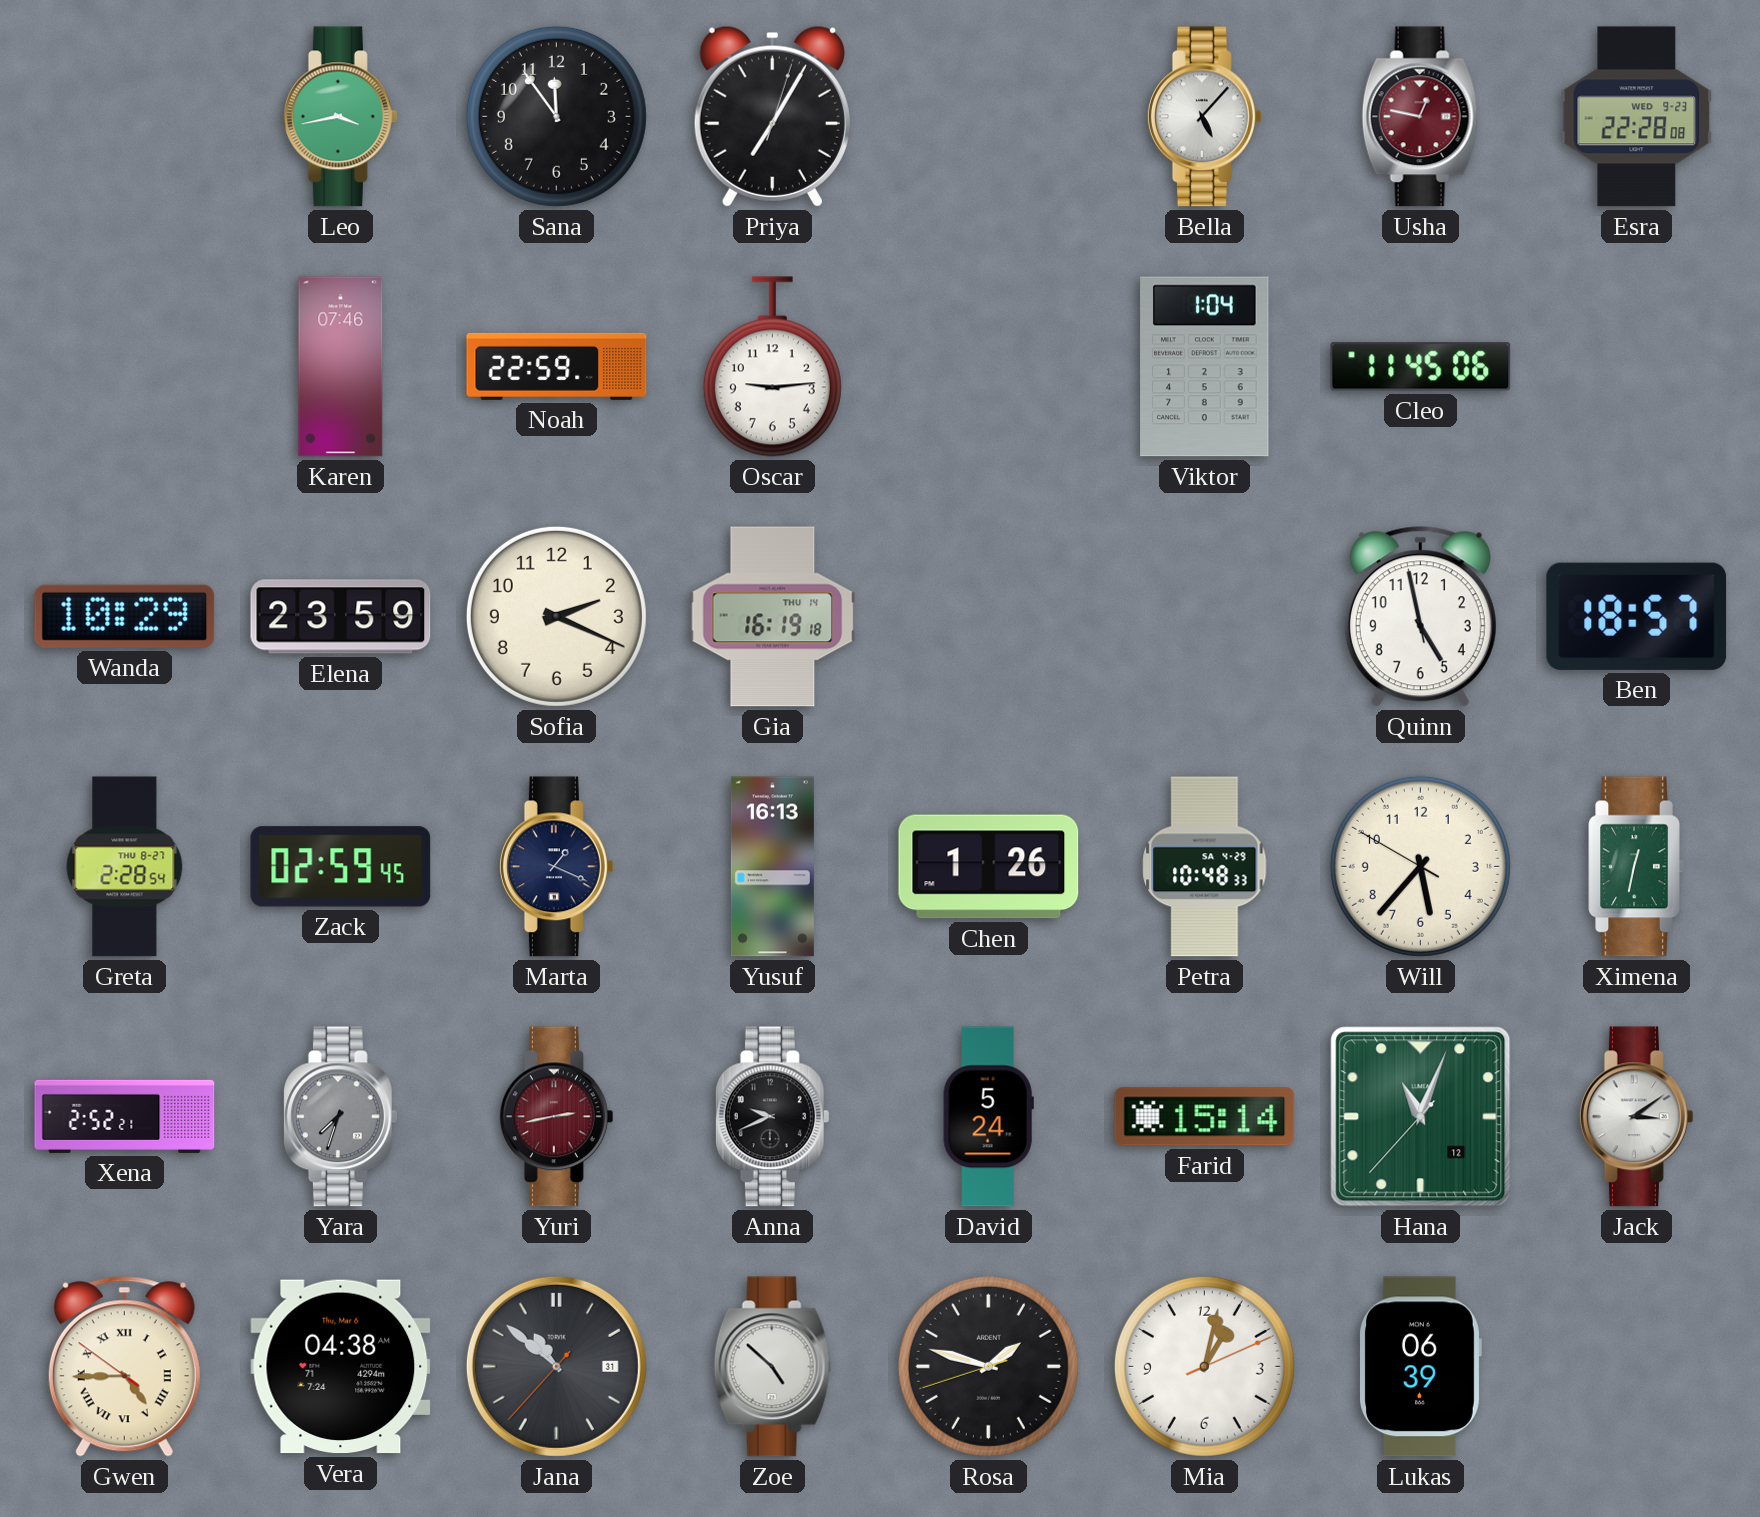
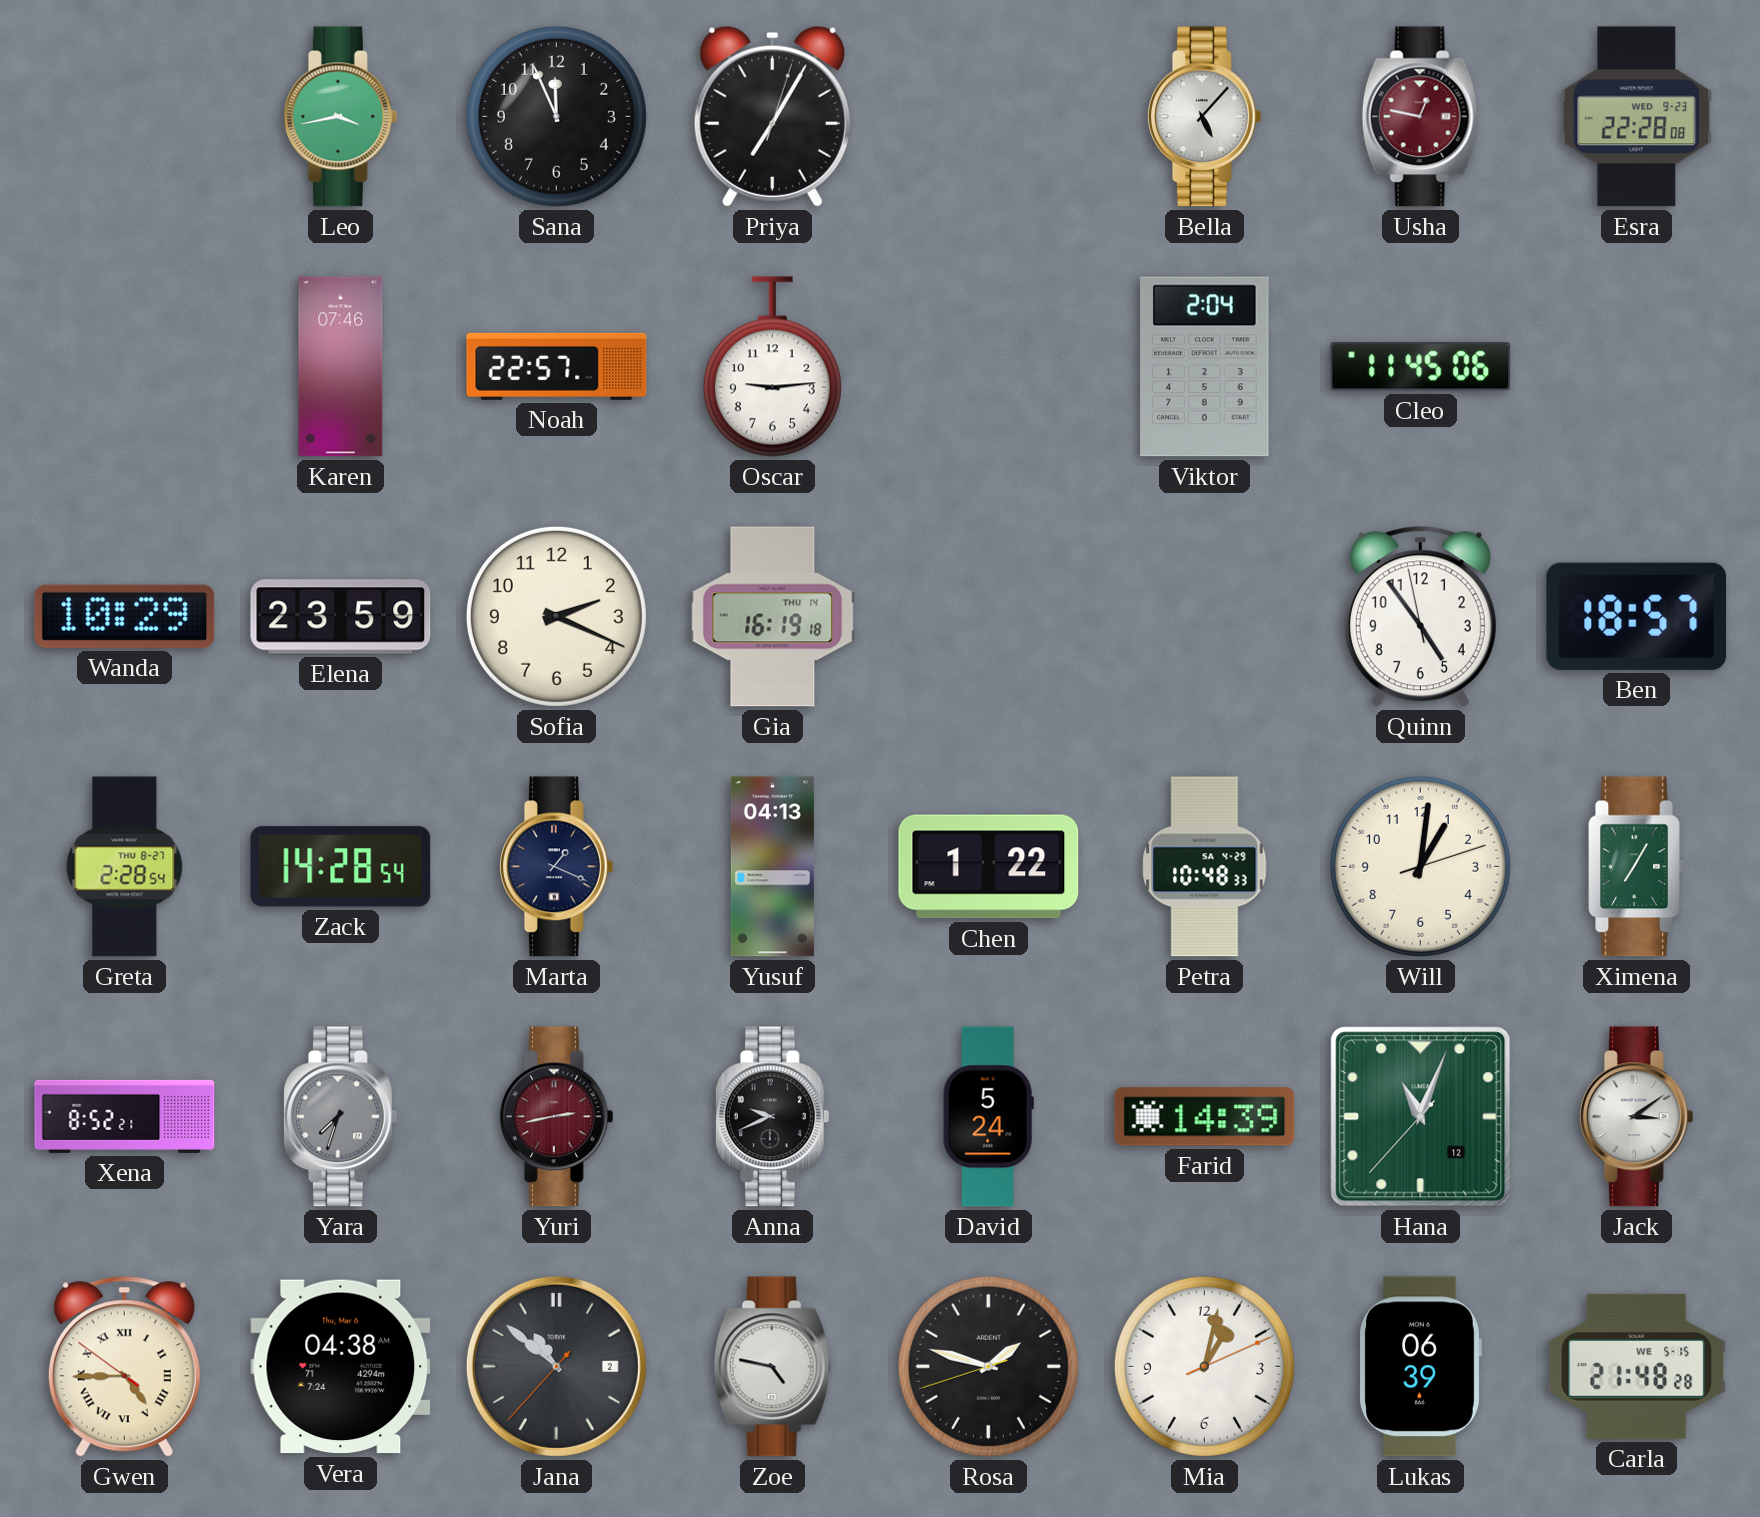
Sana: 11:54 -> 11:56 (556, 116)
Noah: 22:59 -> 22:57 (557, 366)
Viktor: 1:04 -> 2:04 (1205, 367)
Quinn: 4:57 -> 4:53 (1420, 617)
Zack: 02:59 -> 14:28 (341, 867)
Yusuf: 16:13 -> 04:13 (772, 867)
Chen: 1:26 -> 1:22 (989, 867)
Will: 5:36 -> 1:01 (1420, 866)
Ximena: 12:32 -> 7:05 (1637, 867)
Xena: 2:52 -> 8:52 (125, 1116)
Farid: 15:14 -> 14:39 (1205, 1117)
Jana date: 31 -> 2 (556, 1366)
Zoe: 4:52 -> 4:47 (773, 1367)
Carla: none -> 21:48 (1637, 1366)
